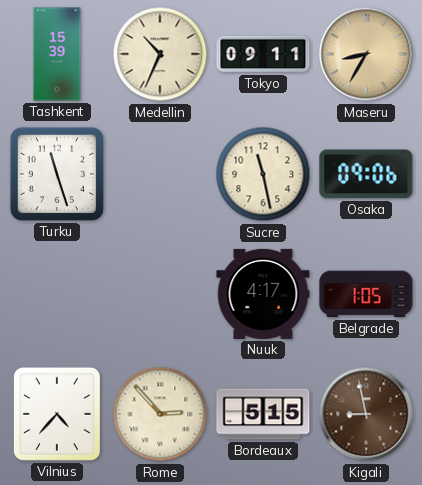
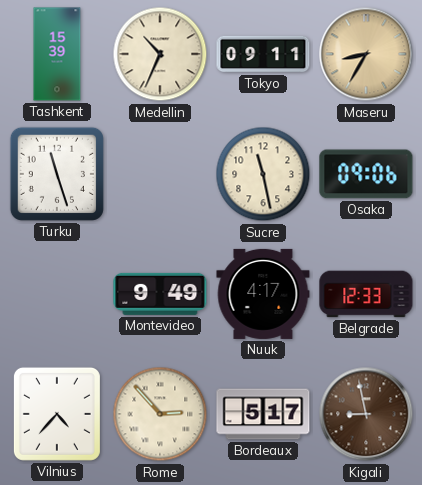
Montevideo: none -> 9:49 (160, 294)
Belgrade: 1:05 -> 12:33 (366, 294)
Bordeaux: 5:15 -> 5:17 (263, 414)
